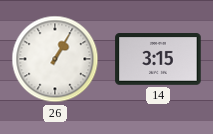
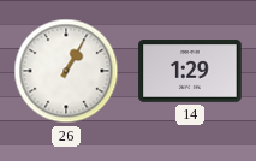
14: 3:15 -> 1:29 (190, 72)
